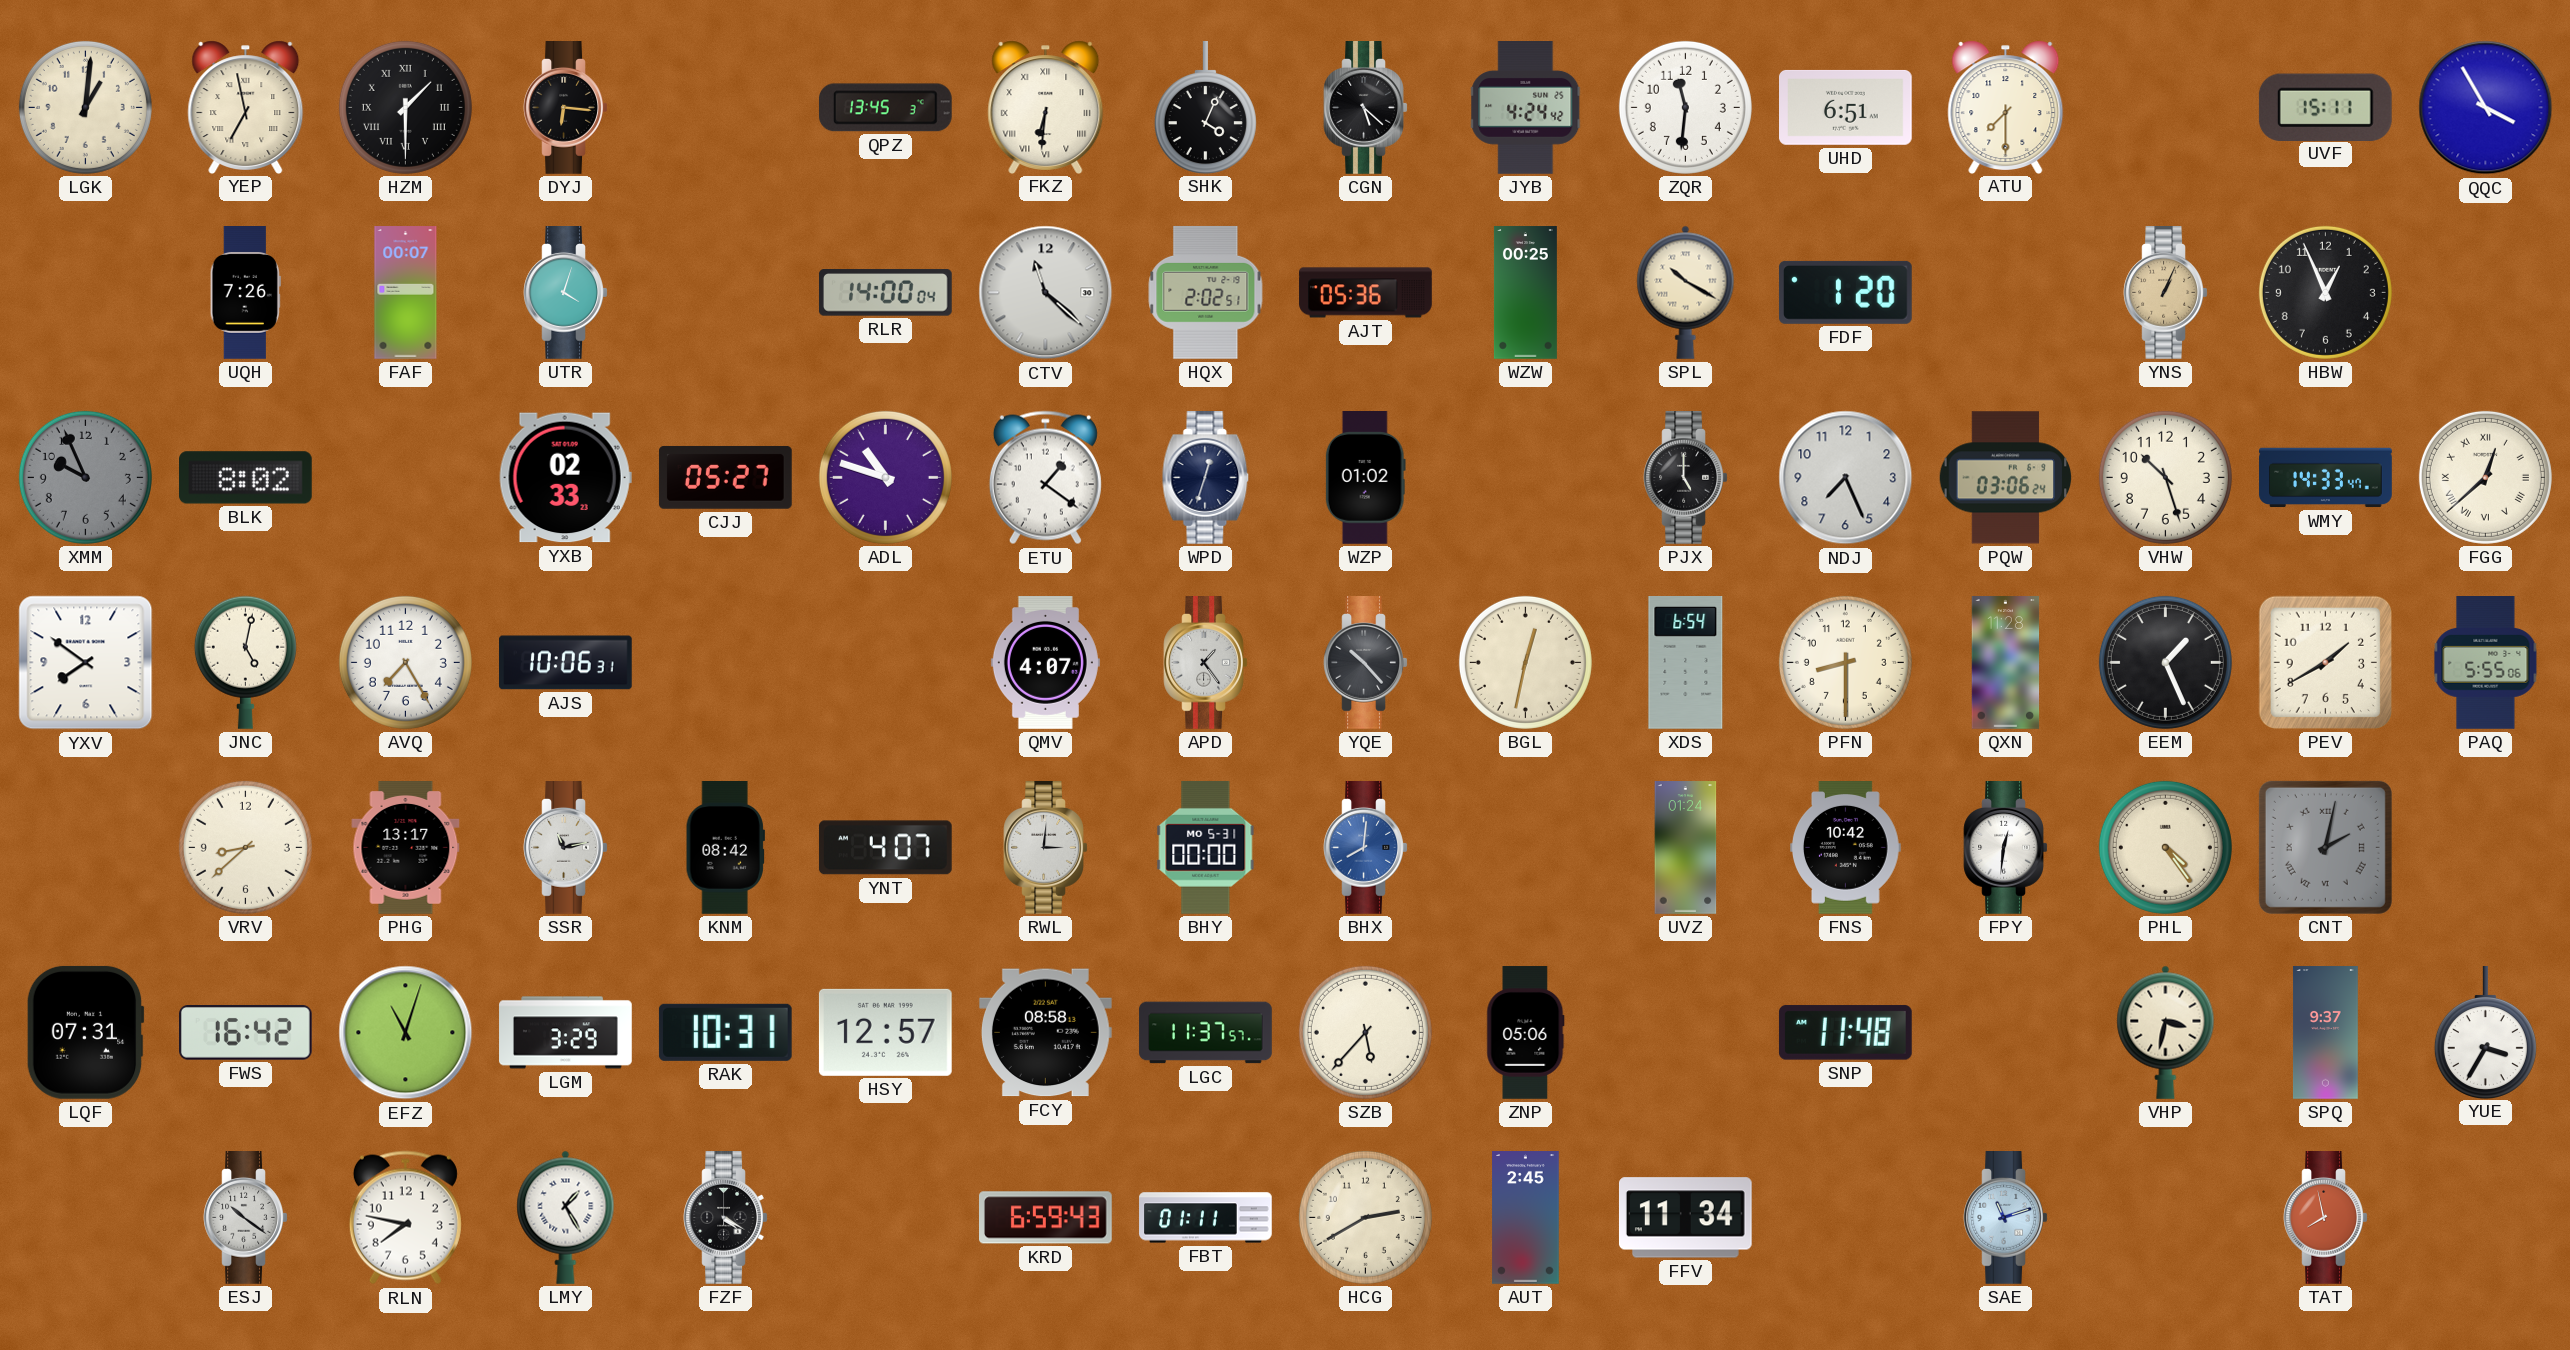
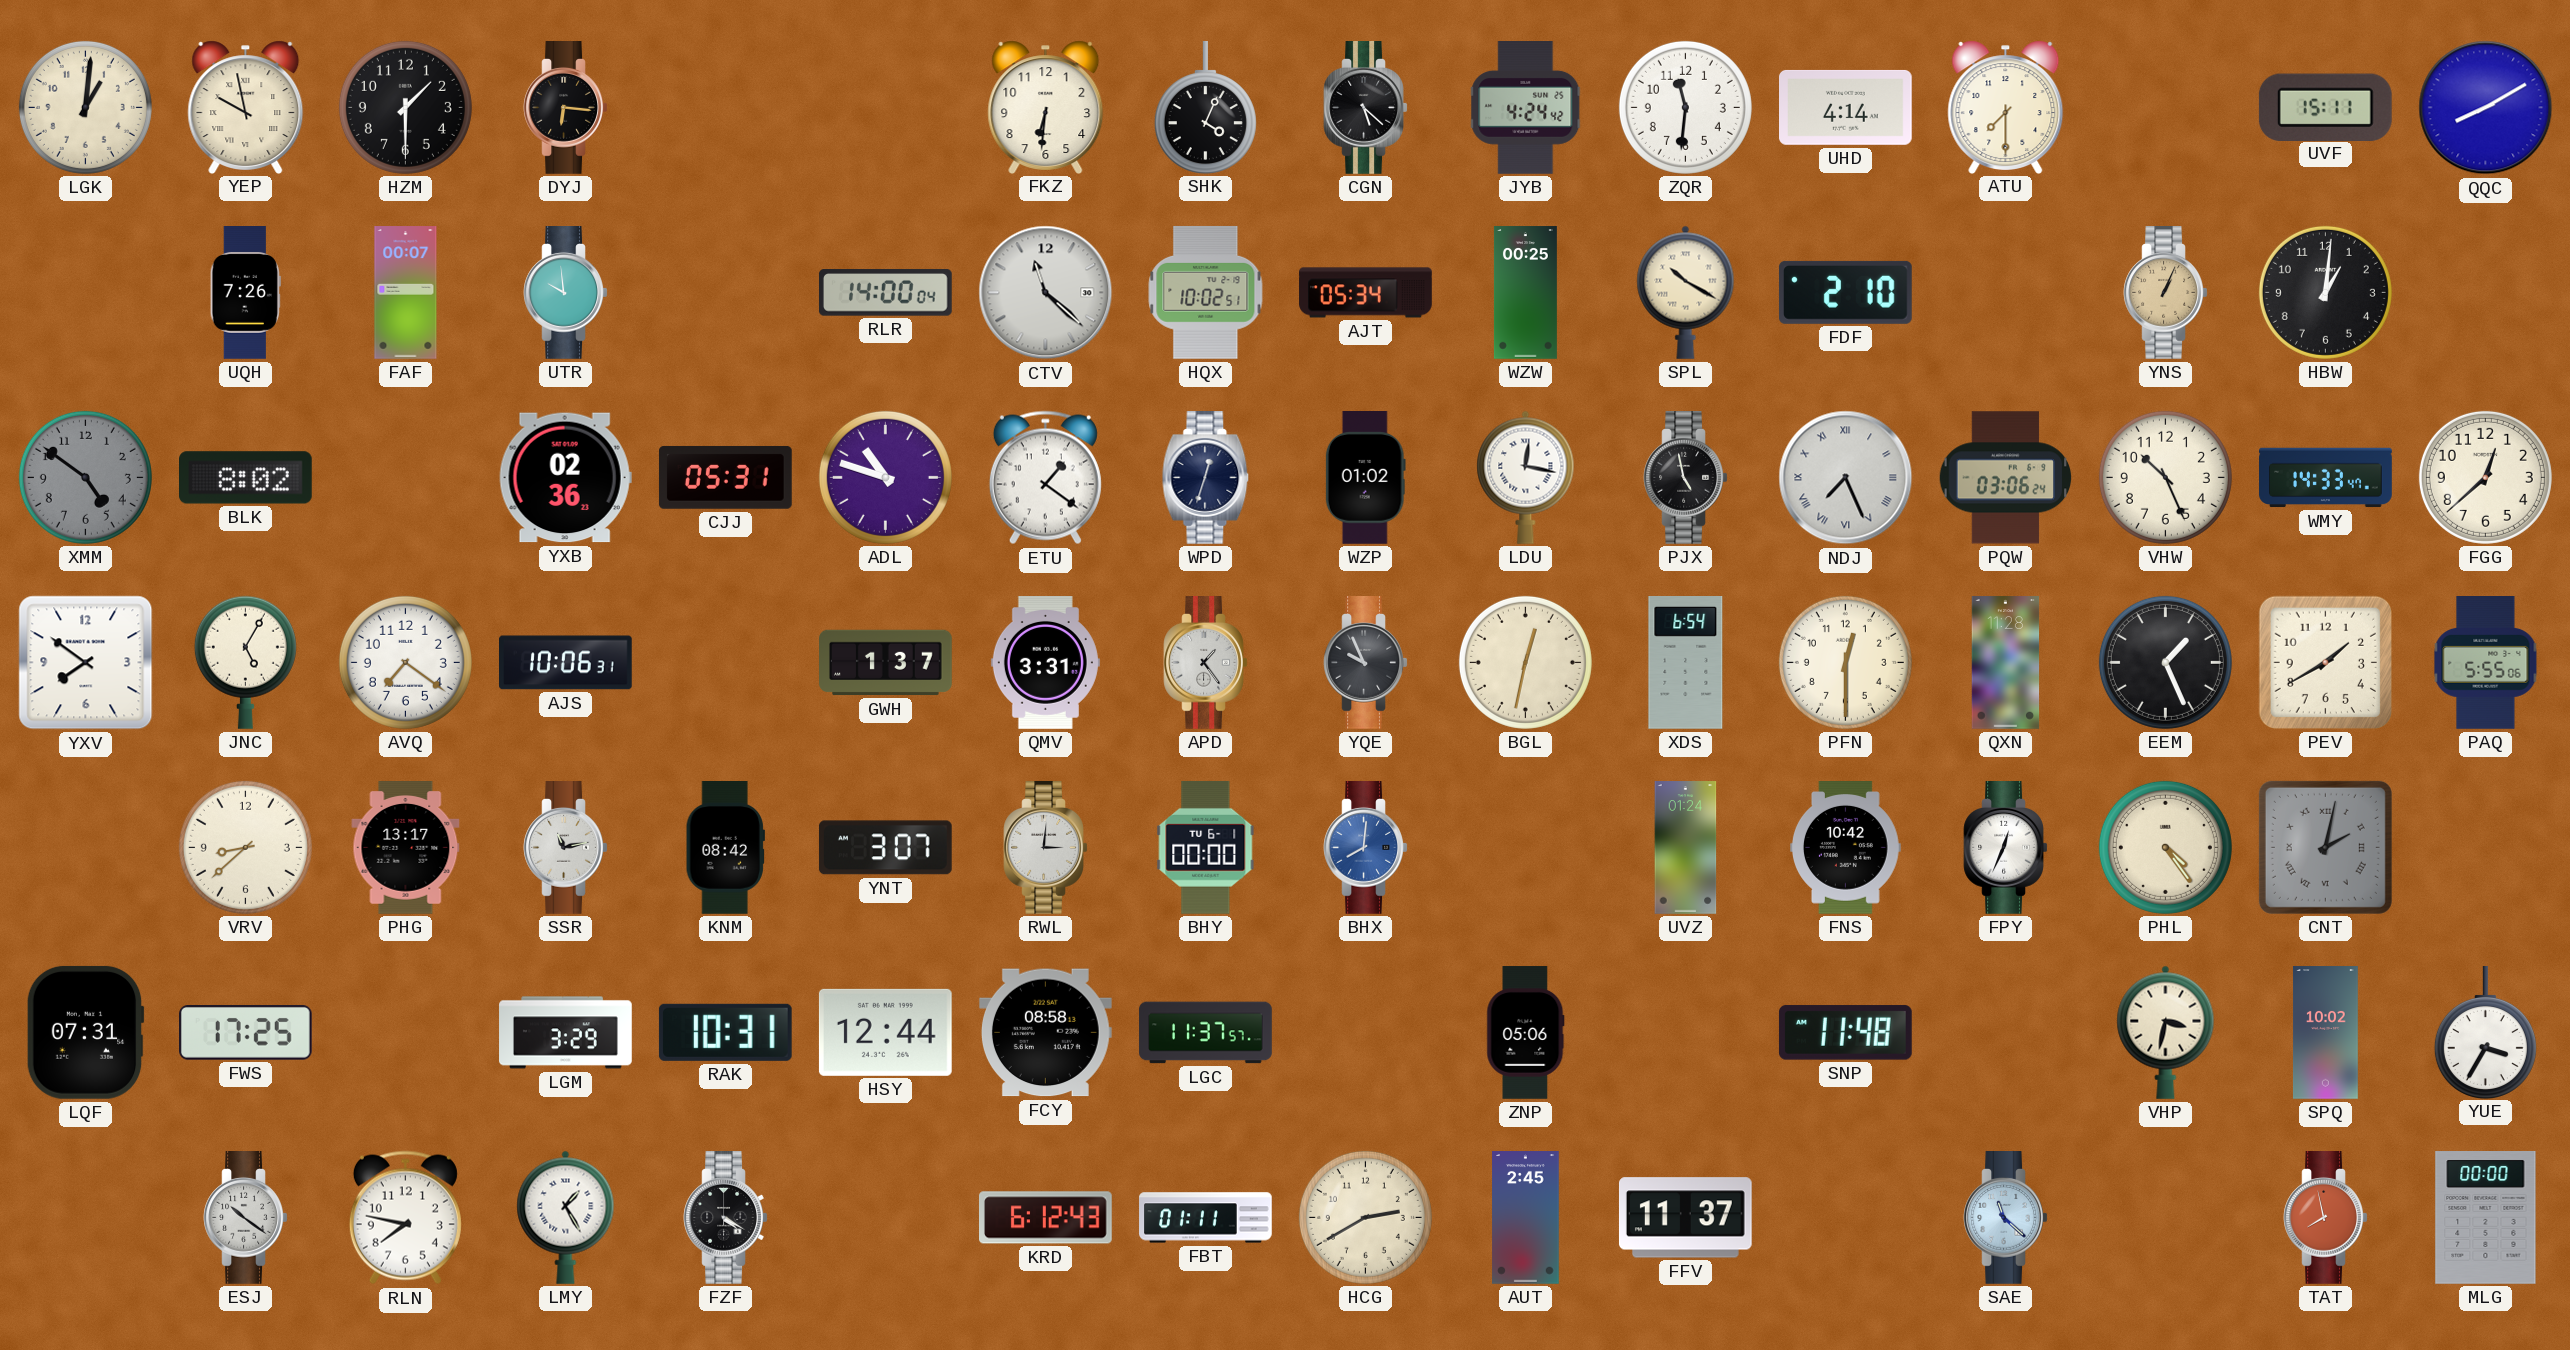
YEP: 6:58 -> 9:58 (246, 107)
HZM numerals: Roman -> Arabic (405, 107)
QPZ: 13:45 -> none (885, 108)
FKZ numerals: Roman -> Arabic (1046, 107)
UHD: 6:51 -> 4:14 (1846, 107)
QQC: 3:55 -> 8:10 (2486, 108)
UTR: 4:03 -> 9:59 (566, 293)
HQX: 2:02 -> 10:02 (1206, 292)
AJT: 05:36 -> 05:34 (1366, 293)
FDF: 1:20 -> 2:10 (1845, 292)
HBW: 12:56 -> 1:01 (2325, 292)
XMM: 9:56 -> 4:51 (85, 477)
YXB: 02:33 -> 02:36 (565, 478)
CJJ: 05:27 -> 05:31 (725, 477)
LDU: none -> 12:17 (1526, 477)
PJX: 5:00 -> 4:58 (1686, 478)
NDJ numerals: Arabic -> Roman (1846, 478)
VHW: 10:27 -> 10:26 (2165, 477)
FGG numerals: Roman -> Arabic (2485, 477)
JNC: 5:02 -> 5:05 (245, 662)
AVQ: 7:25 -> 7:21 (405, 662)
GWH: none -> 1:37 (886, 663)
QMV: 4:07 -> 3:31 (1045, 663)
YQE: 10:23 -> 9:56 (1366, 663)
PFN: 8:30 -> 12:30 (1845, 662)
YNT: 4:07 -> 3:07 (885, 848)
BHY date: MO 5-31 -> TU 6-1 (1206, 847)
FPY: 12:31 -> 12:34 (2006, 848)
FWS: 16:42 -> 17:25 (246, 1033)
EFZ: 11:03 -> none (406, 1033)
HSY: 12:57 -> 12:44 (885, 1032)
SZB: 5:37 -> none (1365, 1032)
SPQ: 9:37 -> 10:02 (2325, 1033)
KRD: 6:59 -> 6:12 (1046, 1218)
FFV: 11:34 -> 11:37 (1685, 1218)
SAE: 11:12 -> 11:22 (2006, 1218)
MLG: none -> 00:00 (2486, 1218)
